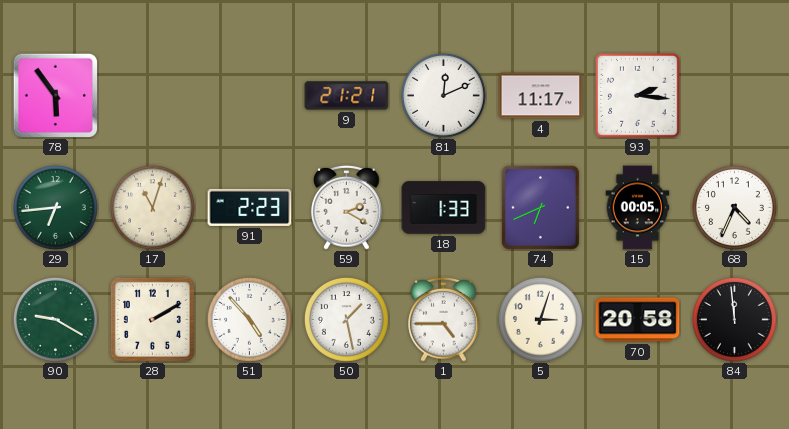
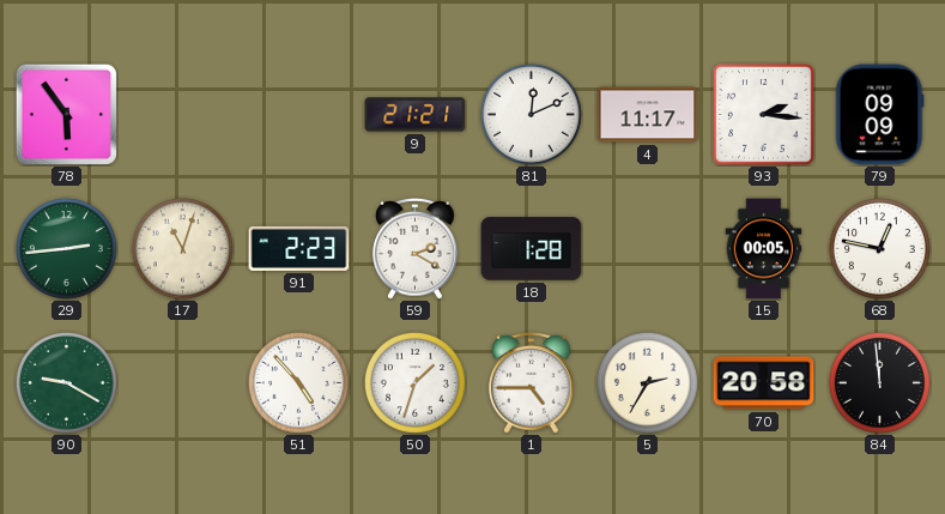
79: none -> 09:09 (880, 115)
29: 6:44 -> 2:44 (67, 249)
18: 1:33 -> 1:28 (532, 249)
74: 6:41 -> none (540, 207)
68: 4:34 -> 12:47 (880, 249)
28: 2:10 -> none (152, 319)
50: 1:28 -> 1:33 (416, 383)
5: 3:03 -> 2:35 (648, 383)
